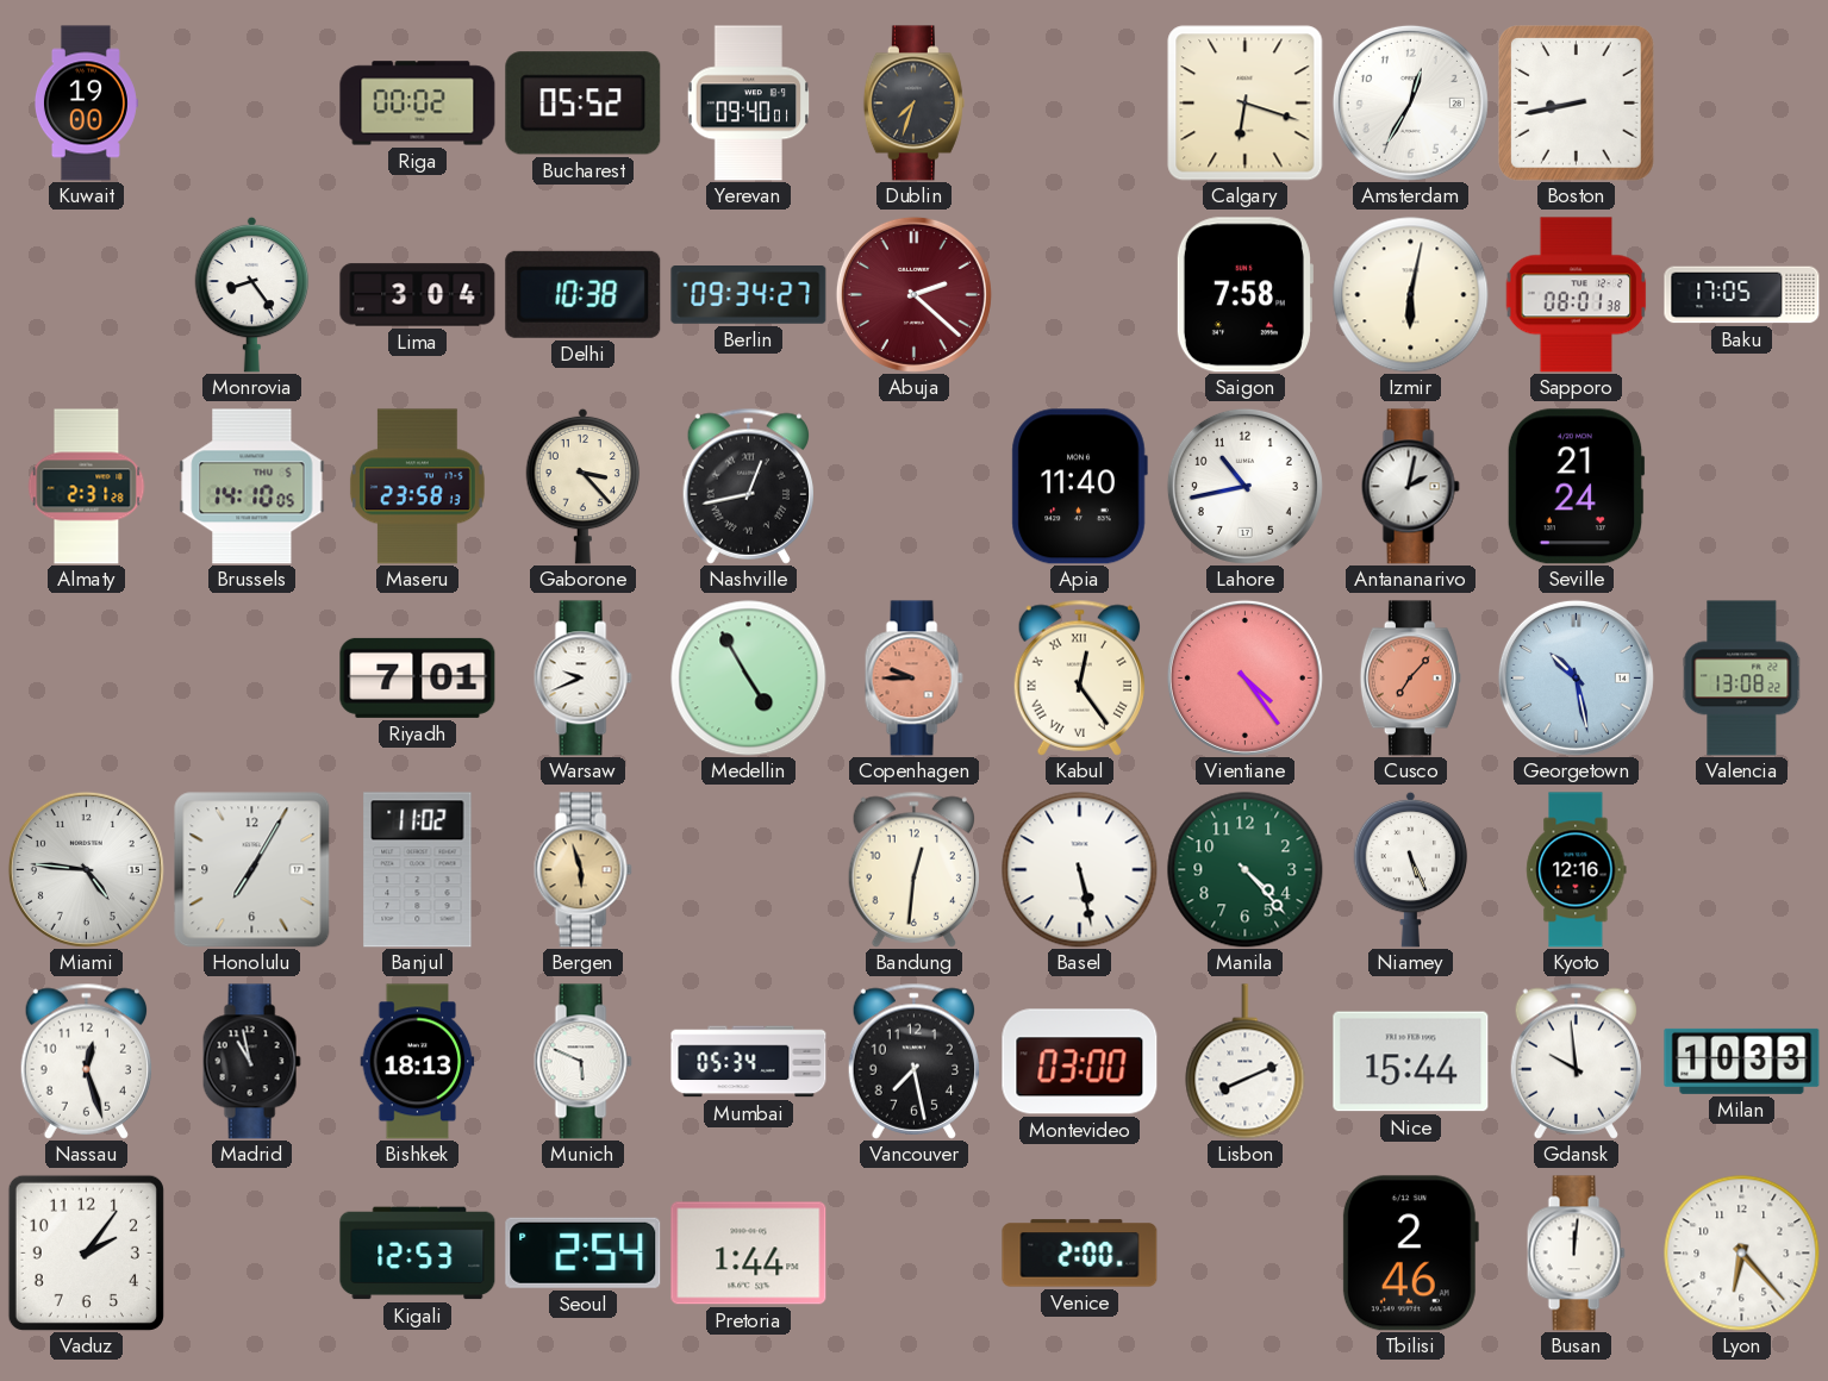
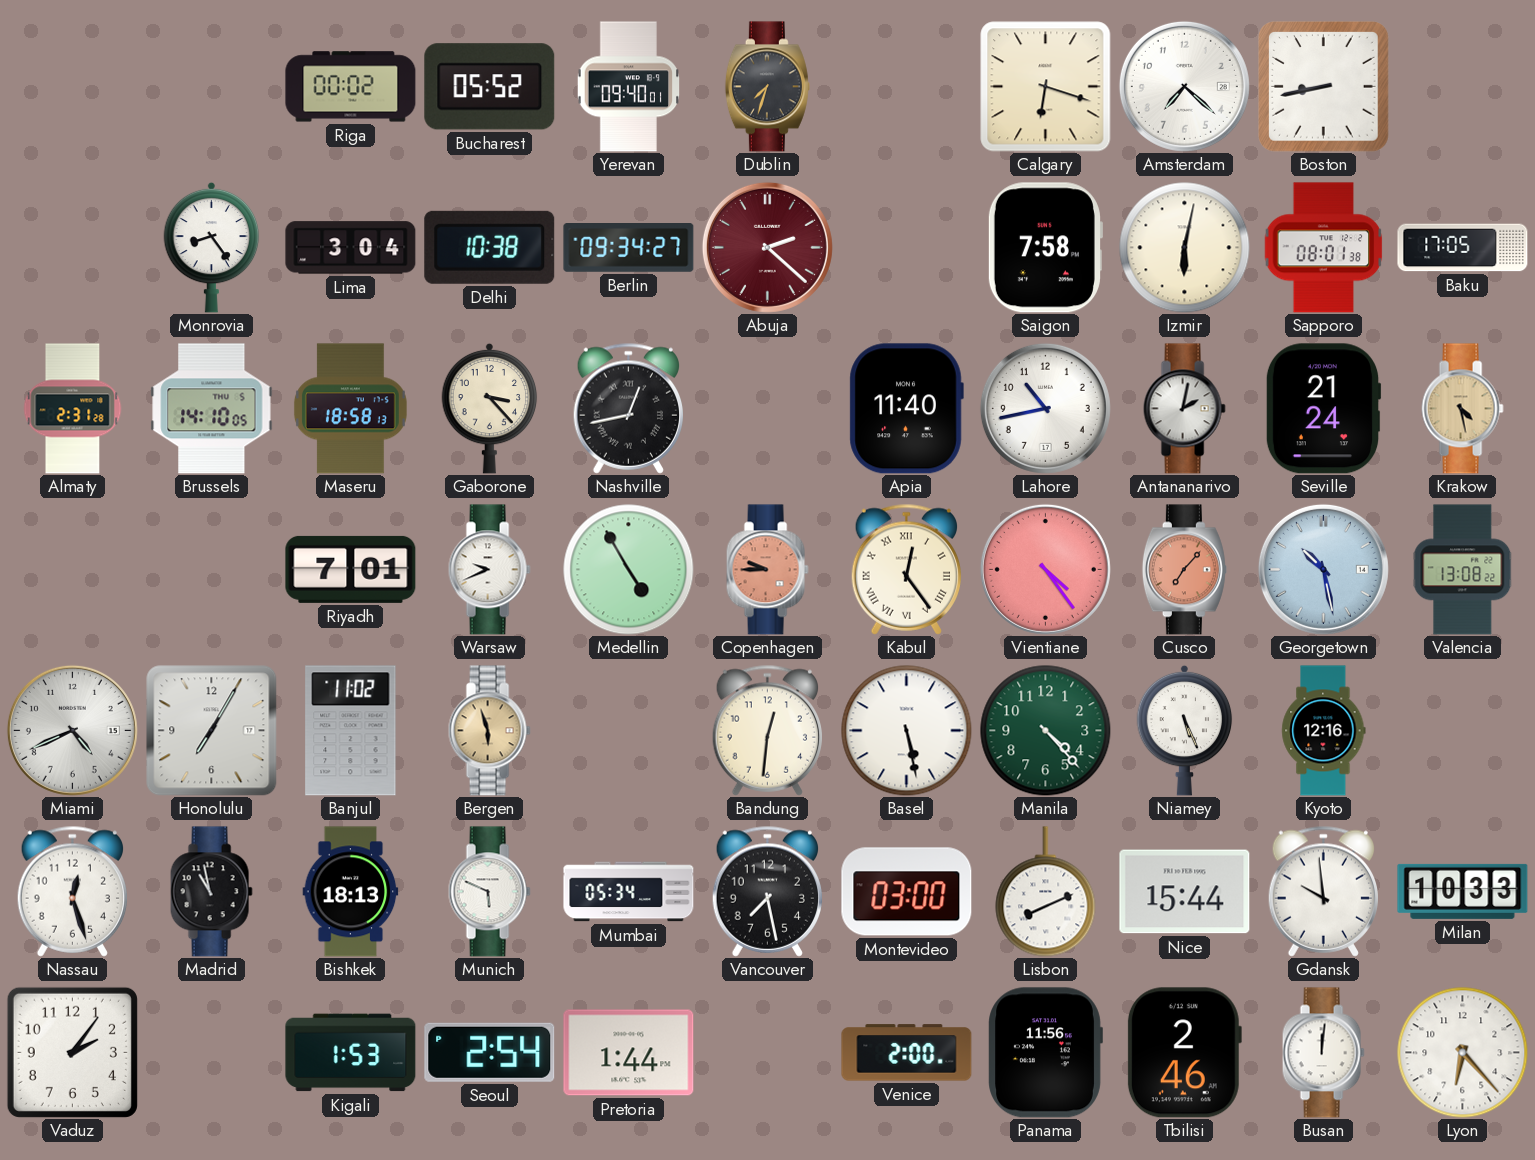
Kuwait: 19:00 -> none (86, 104)
Amsterdam: 12:35 -> 7:22 (1184, 86)
Maseru: 23:58 -> 18:58 (350, 409)
Krakow: none -> 4:28 (1462, 409)
Miami: 4:46 -> 4:41 (72, 730)
Kigali: 12:53 -> 1:53 (351, 1053)
Panama: none -> 11:56 (1045, 1053)
